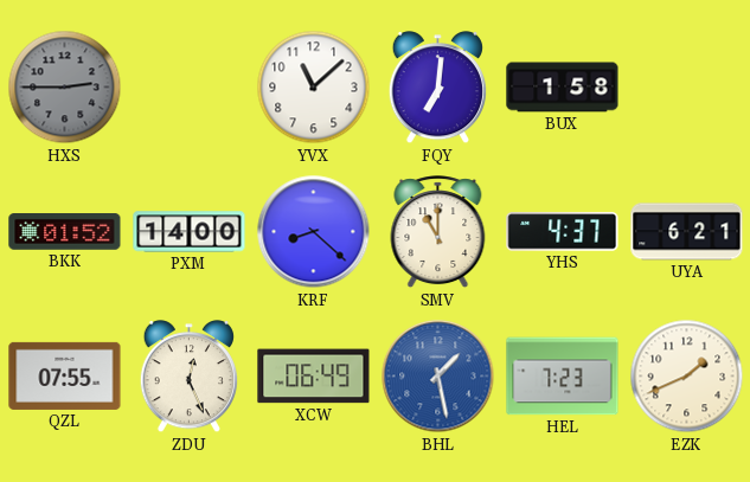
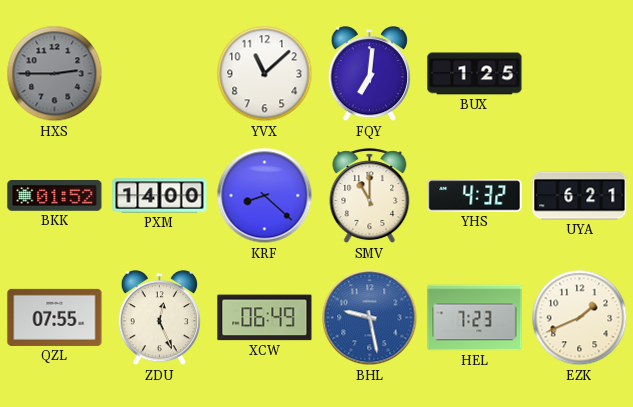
BUX: 1:58 -> 1:25 (475, 74)
YHS: 4:37 -> 4:32 (475, 196)
BHL: 1:28 -> 9:28 (370, 318)
